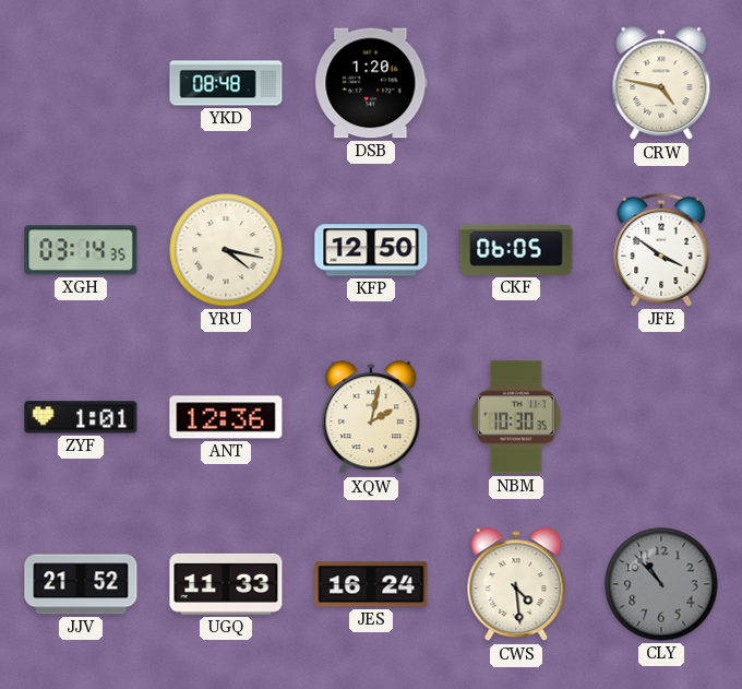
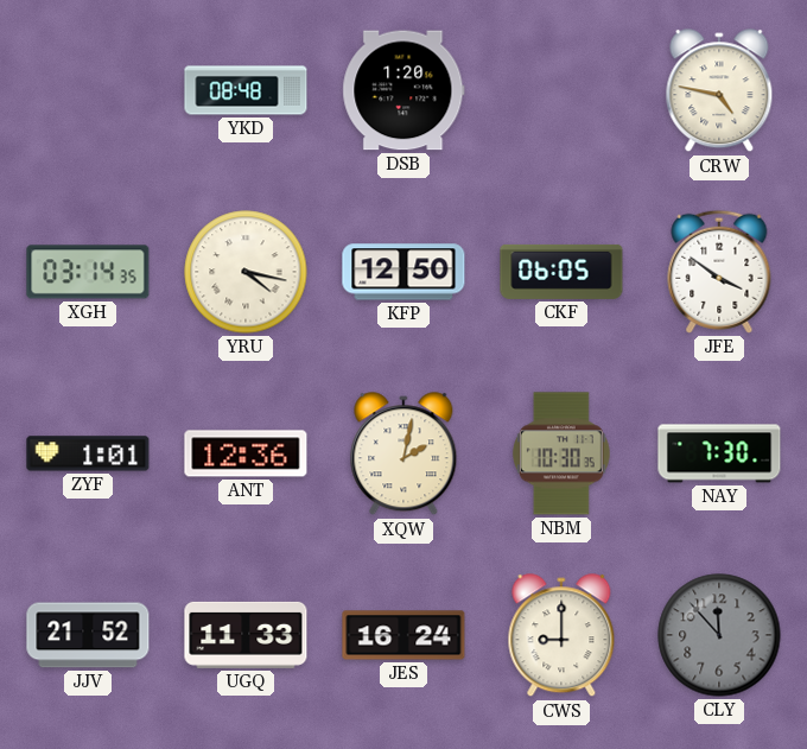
NAY: none -> 7:30 (719, 453)
CWS: 4:29 -> 9:00 (561, 636)
CLY: 10:53 -> 11:53 (719, 635)
